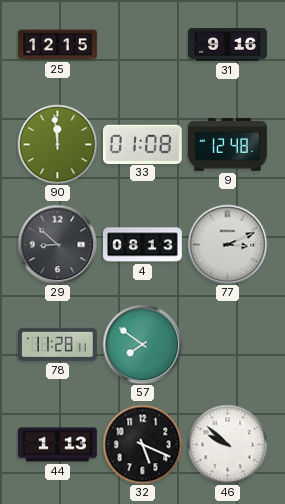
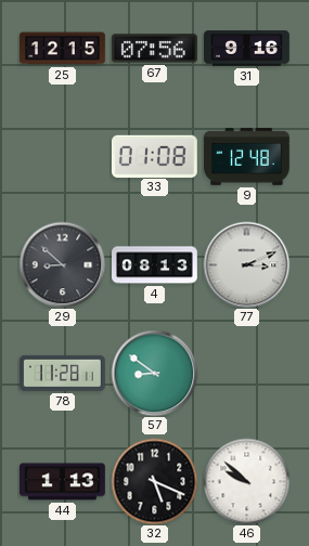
67: none -> 07:56 (154, 49)
90: 11:59 -> none (57, 144)
57: 7:51 -> 8:51 (154, 373)
